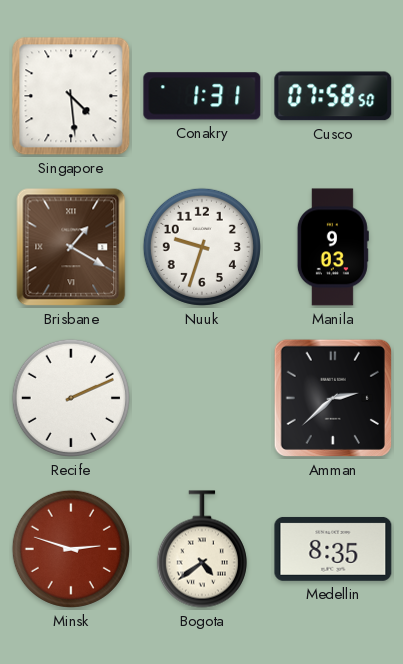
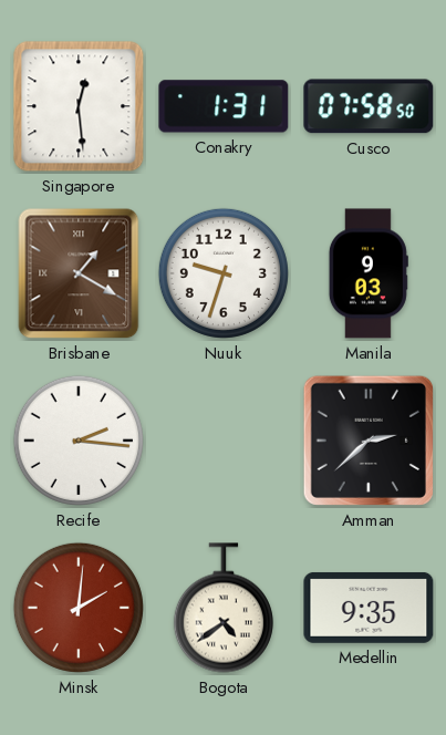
Singapore: 4:29 -> 12:29 (79, 106)
Recife: 2:11 -> 2:16 (79, 441)
Minsk: 2:48 -> 2:01 (79, 608)
Medellin: 8:35 -> 9:35 (369, 608)
